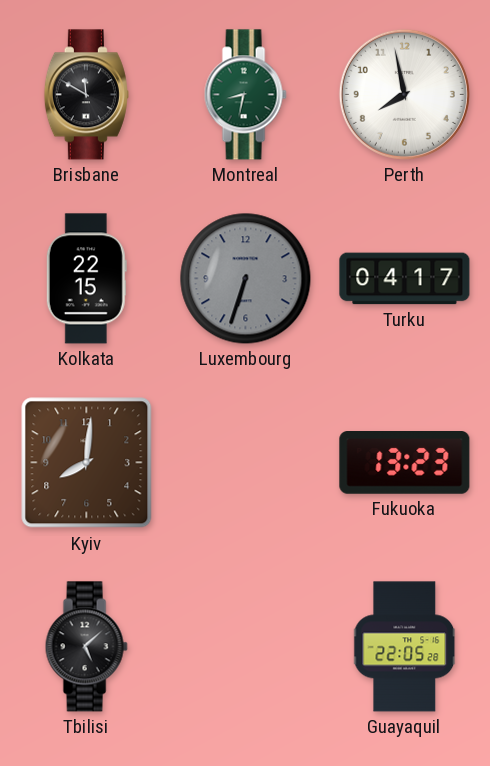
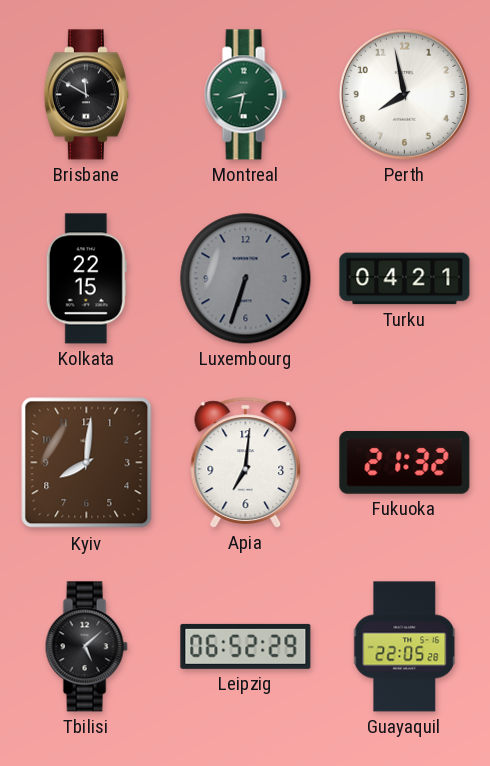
Turku: 04:17 -> 04:21 (405, 279)
Apia: none -> 7:01 (246, 463)
Fukuoka: 13:23 -> 21:32 (405, 463)
Leipzig: none -> 06:52 (246, 646)
